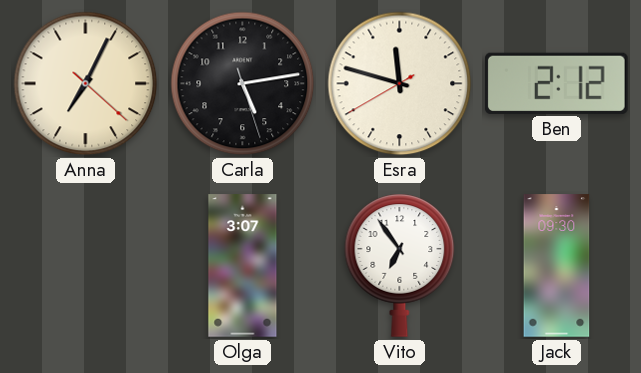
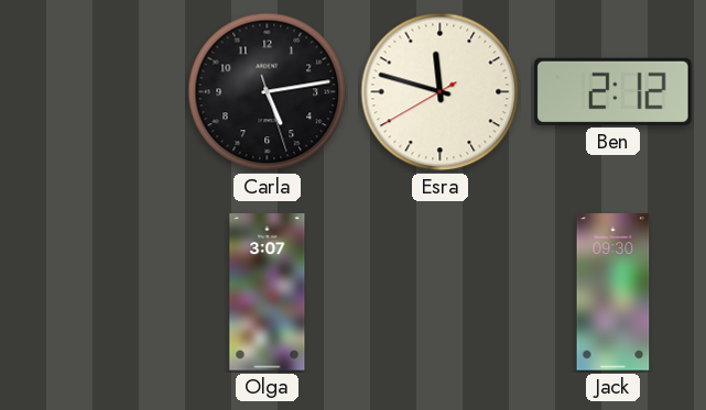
Anna: 7:04 -> none (86, 84)
Vito: 6:54 -> none (400, 265)
